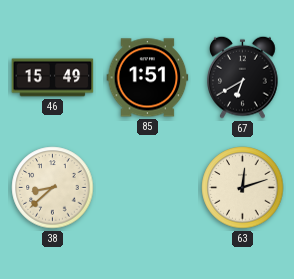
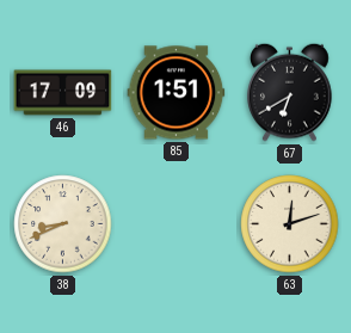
46: 15:49 -> 17:09 (63, 93)
38: 8:38 -> 8:41 (63, 224)
